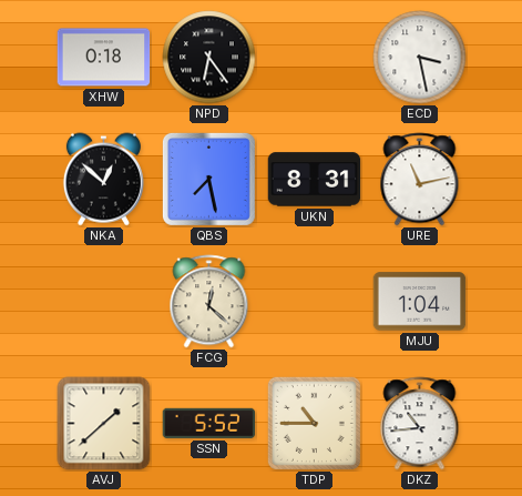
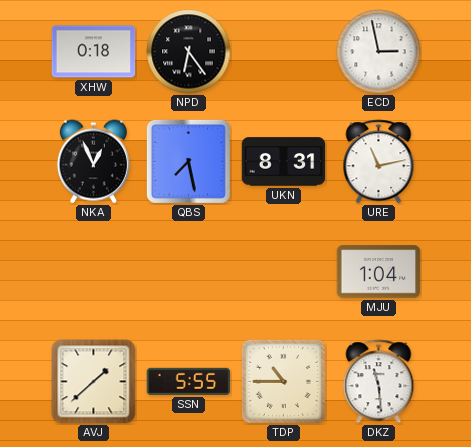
ECD: 3:28 -> 2:58 (379, 52)
NKA: 12:52 -> 12:56 (93, 162)
FCG: 12:22 -> none (209, 302)
SSN: 5:52 -> 5:55 (189, 381)
DKZ: 10:44 -> 11:29 (379, 382)
